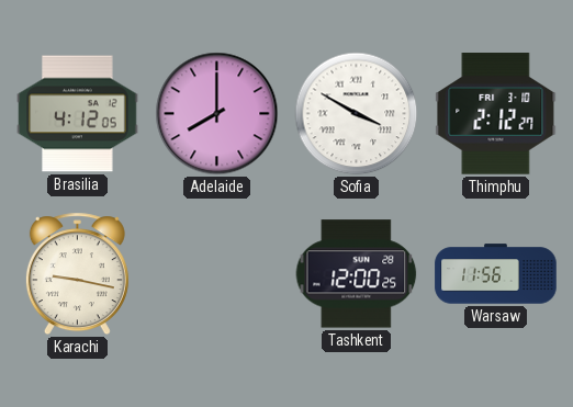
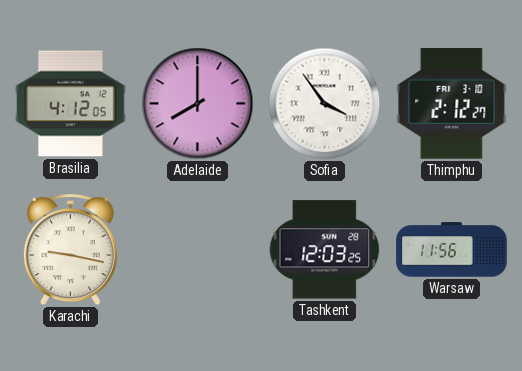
Sofia: 3:50 -> 3:54 (325, 104)
Tashkent: 12:00 -> 12:03 (325, 250)
